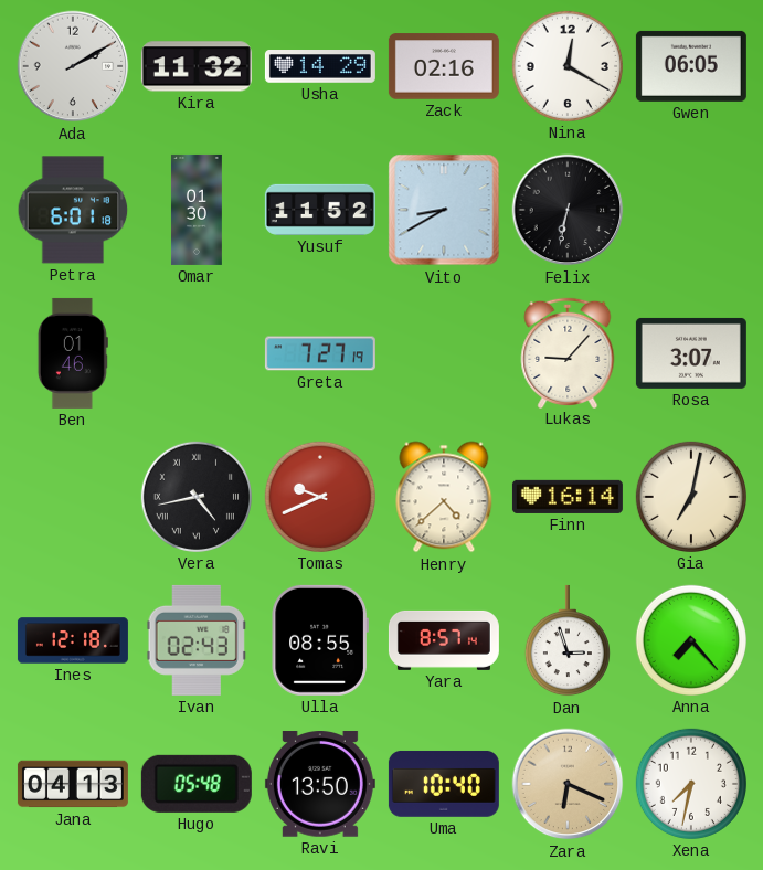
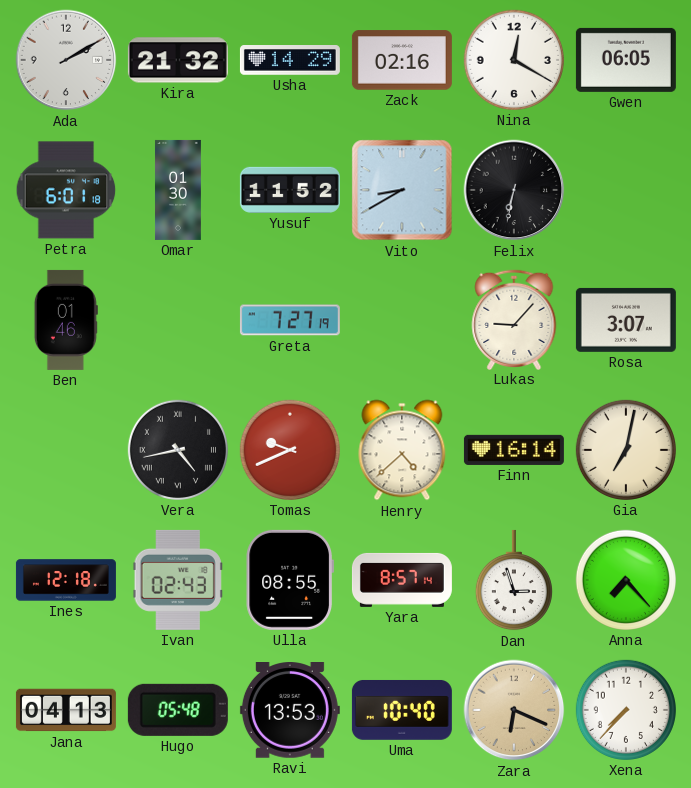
Kira: 11:32 -> 21:32 (178, 60)
Ravi: 13:50 -> 13:53 (290, 711)
Xena: 7:32 -> 7:37 (626, 710)
